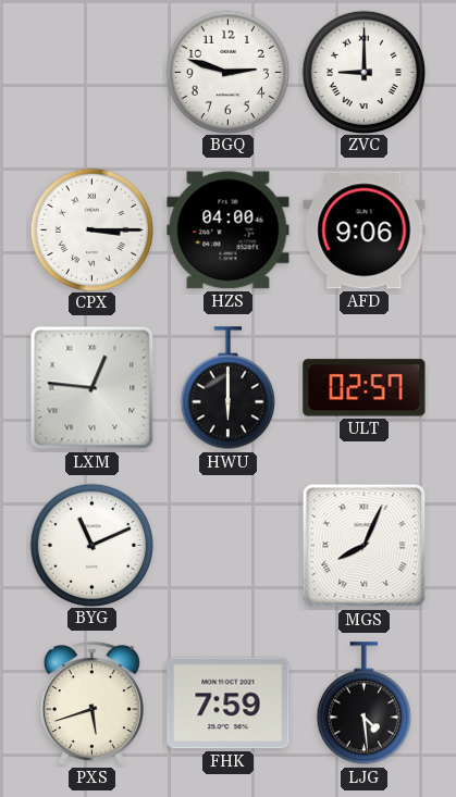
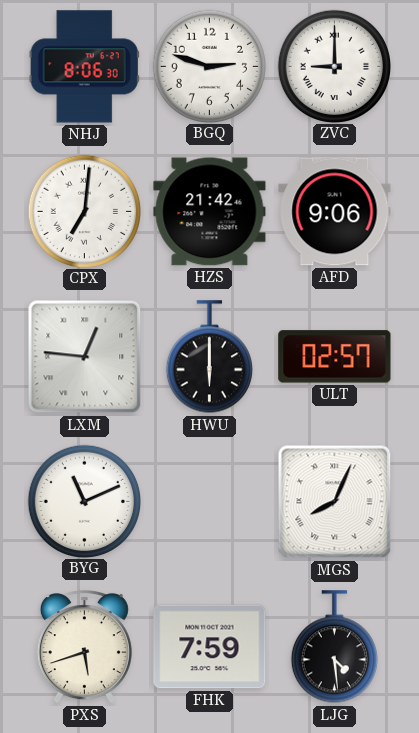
NHJ: none -> 8:06 (84, 67)
CPX: 3:15 -> 7:01 (84, 211)
HZS: 04:00 -> 21:42 (210, 212)
